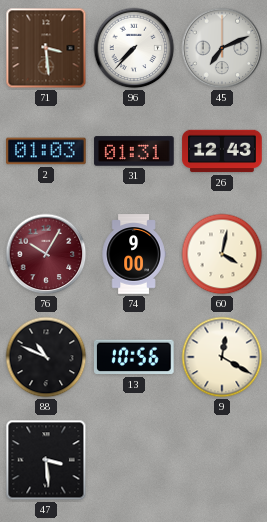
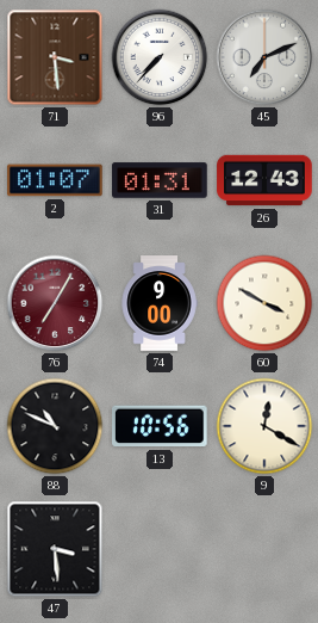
2: 01:03 -> 01:07 (55, 180)
76: 10:05 -> 7:05 (55, 303)
60: 4:02 -> 3:50 (264, 303)
